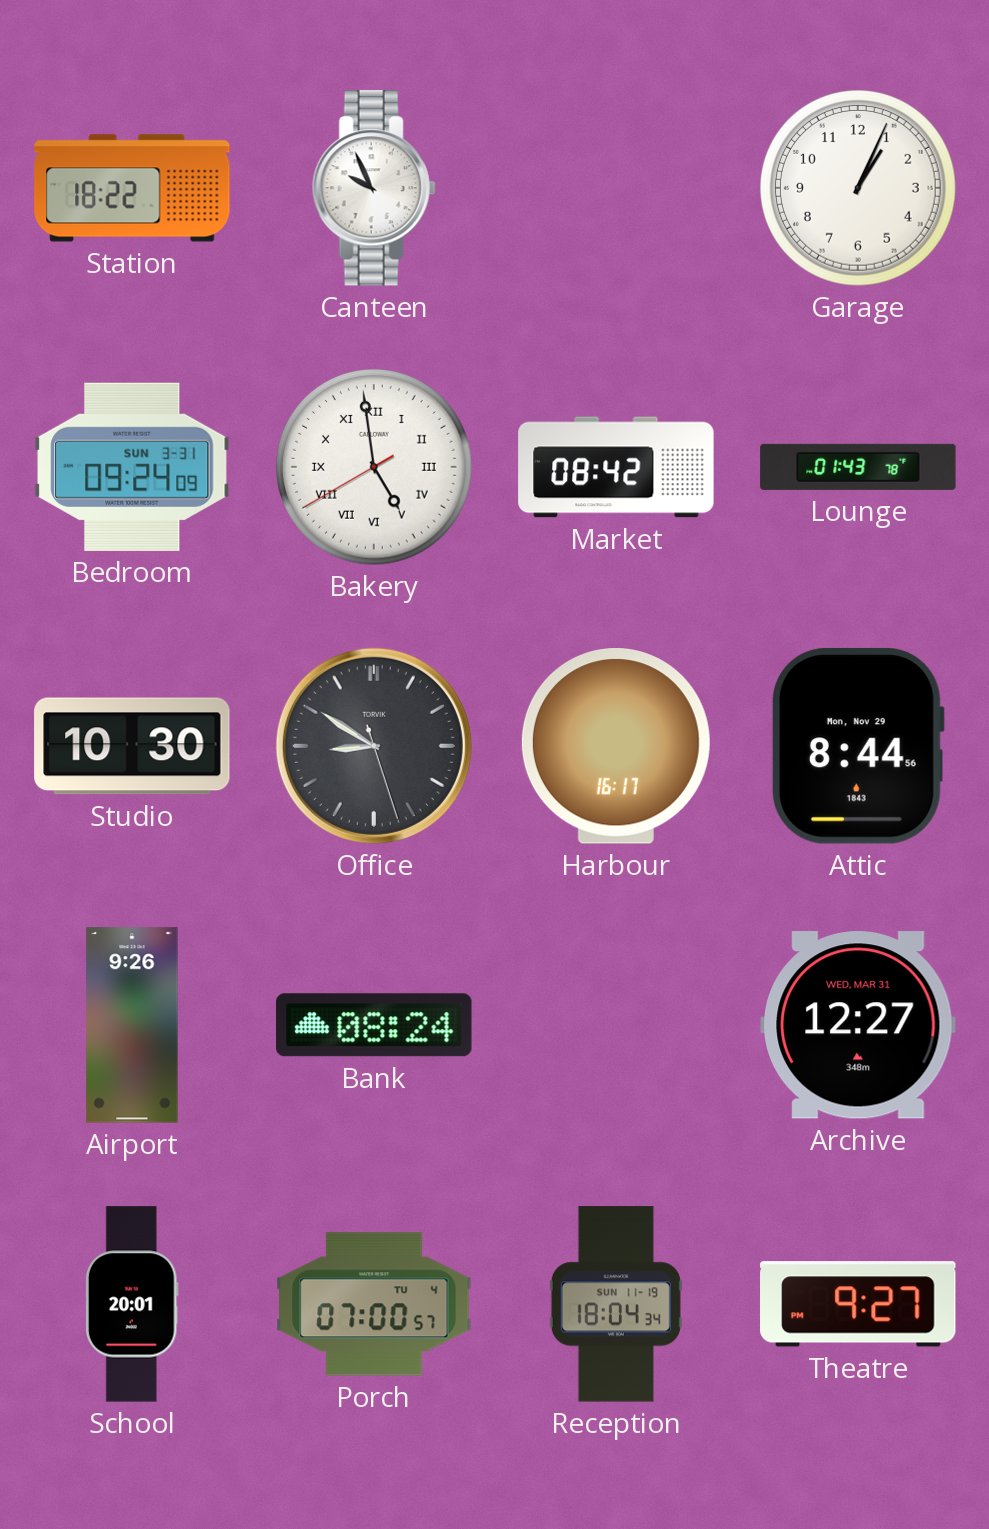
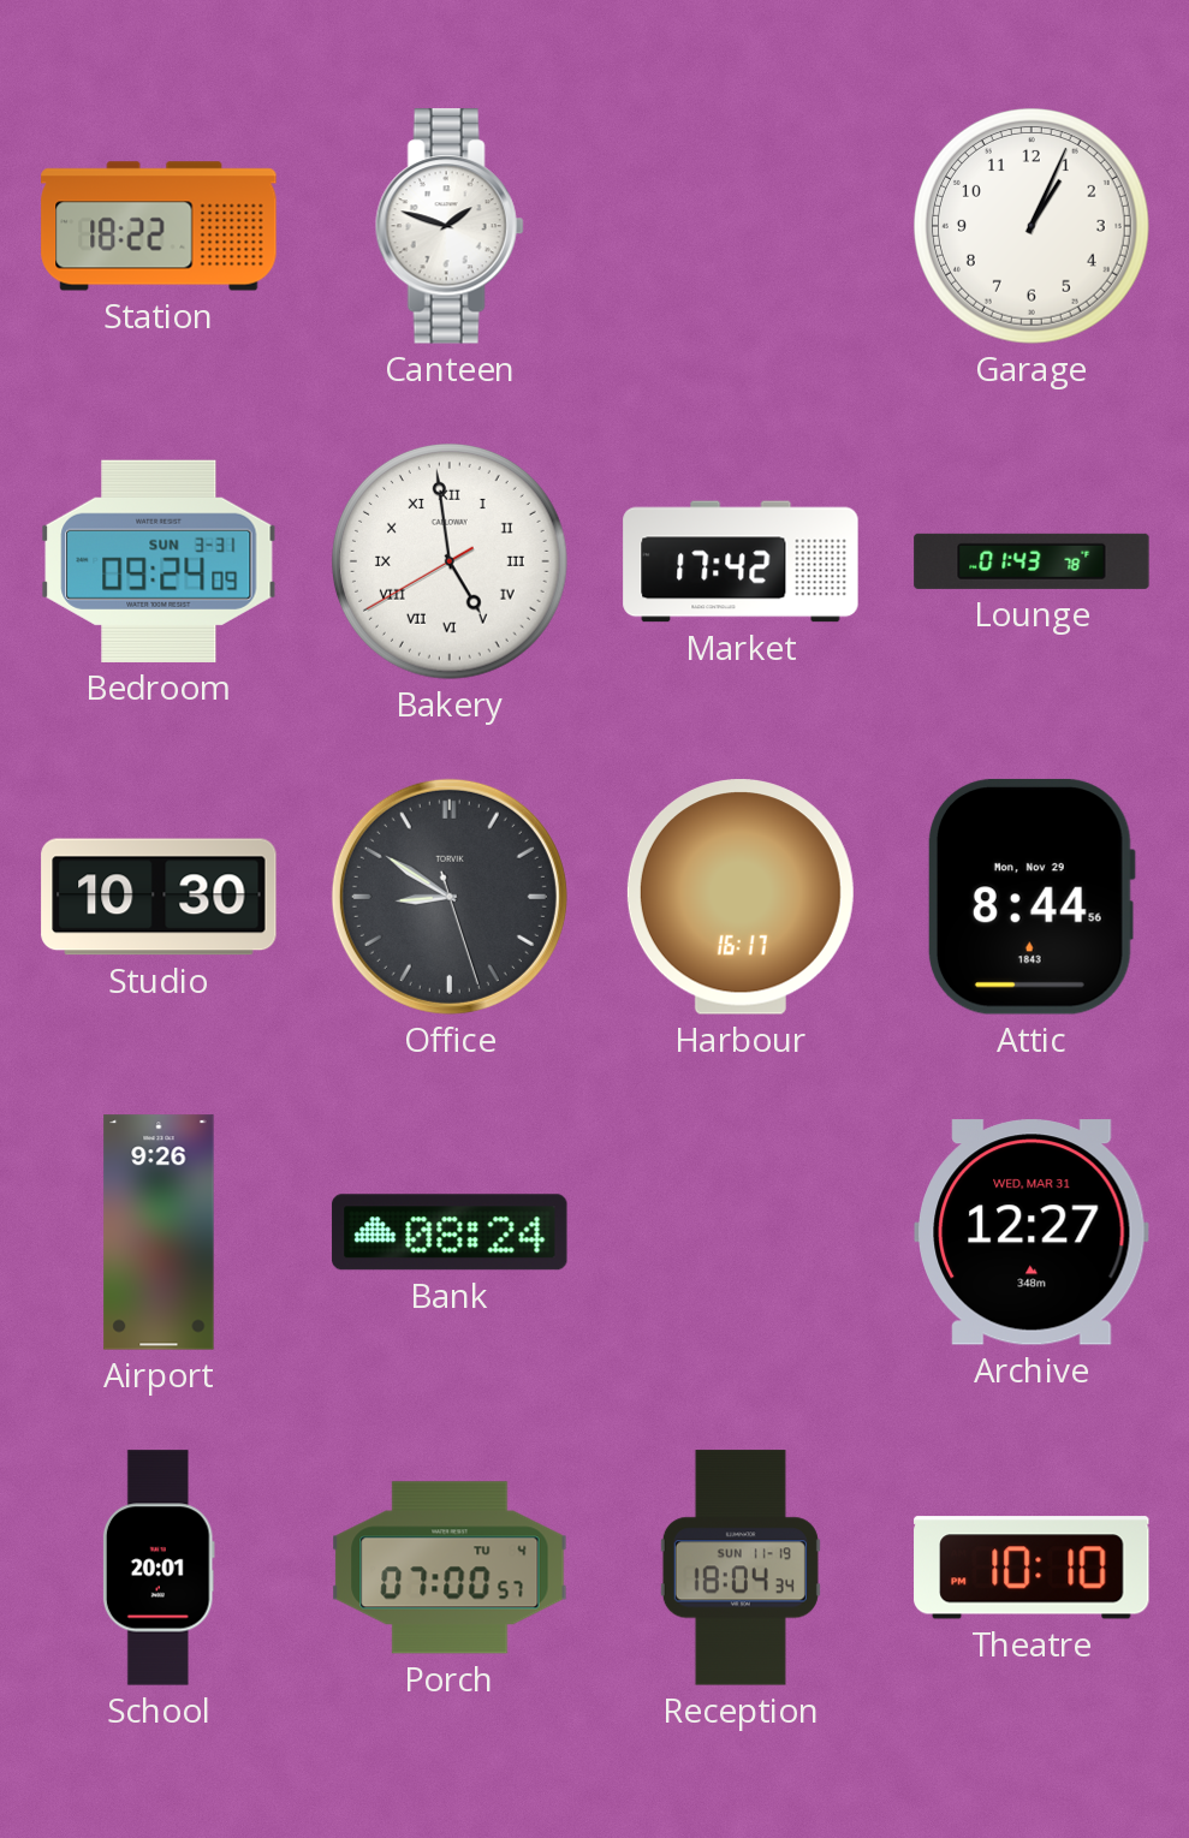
Canteen: 9:56 -> 1:48 (450, 226)
Market: 08:42 -> 17:42 (741, 561)
Theatre: 9:27 -> 10:10 (1032, 1568)
